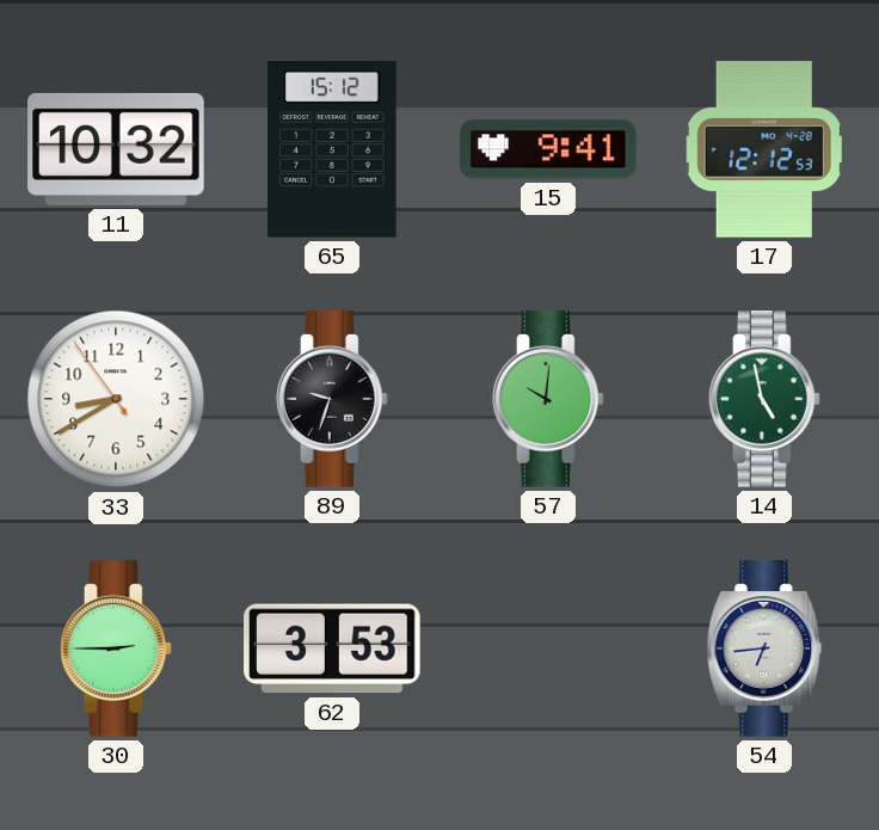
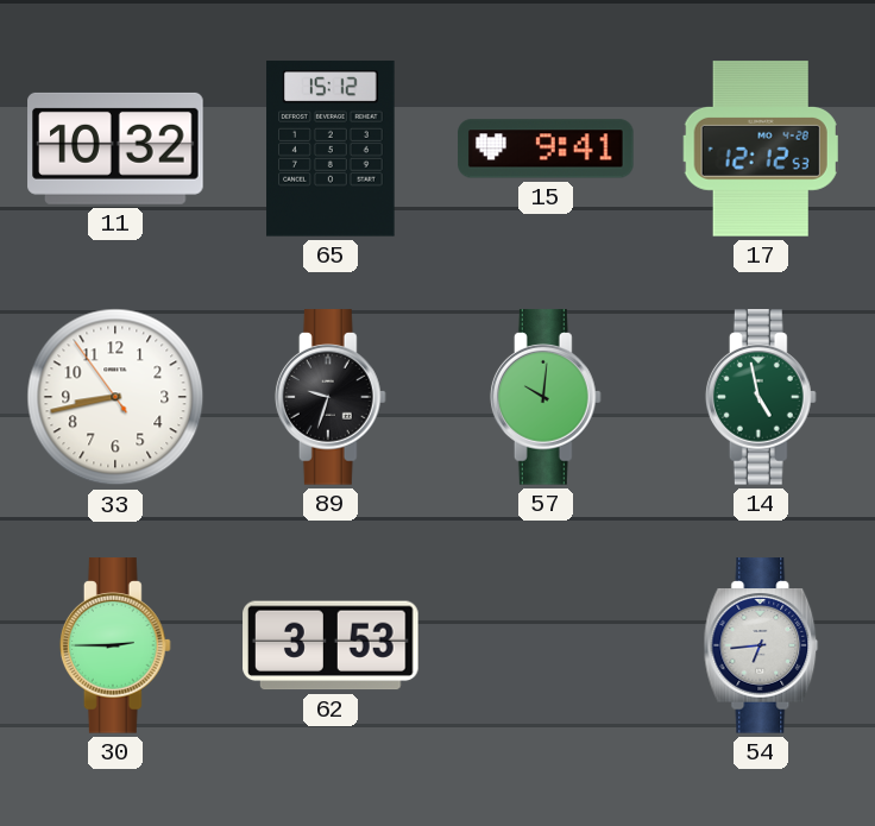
33: 8:39 -> 8:42 (115, 397)
